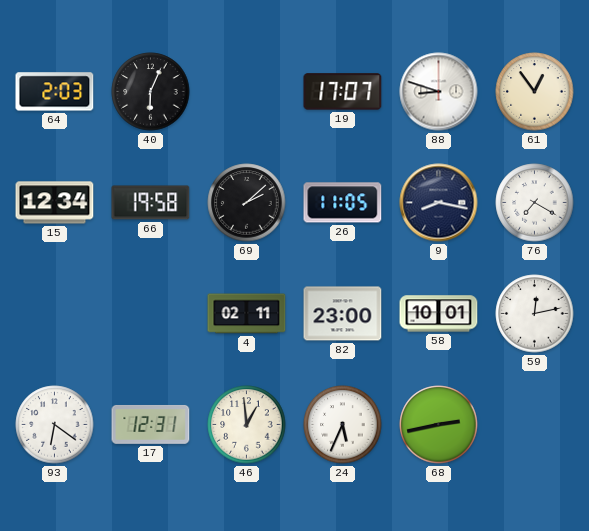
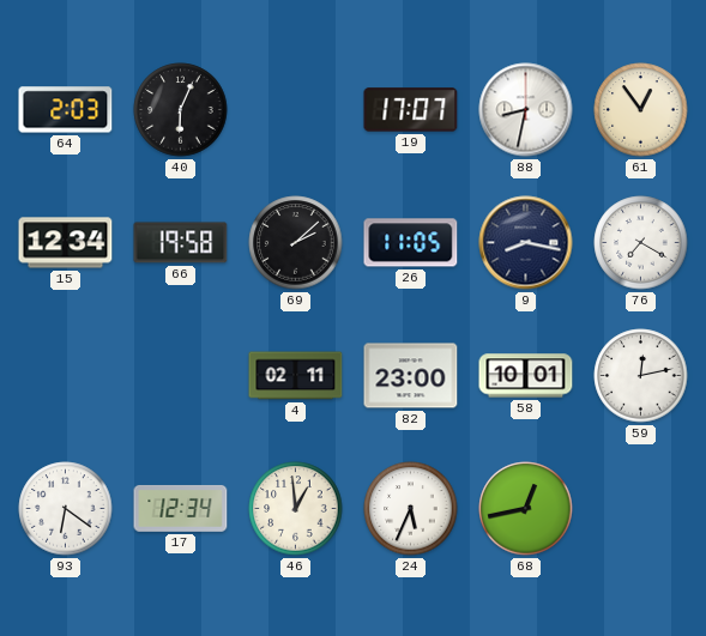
88: 8:48 -> 8:32 (526, 110)
17: 12:31 -> 12:34 (181, 508)
68: 2:43 -> 12:43 (526, 509)
